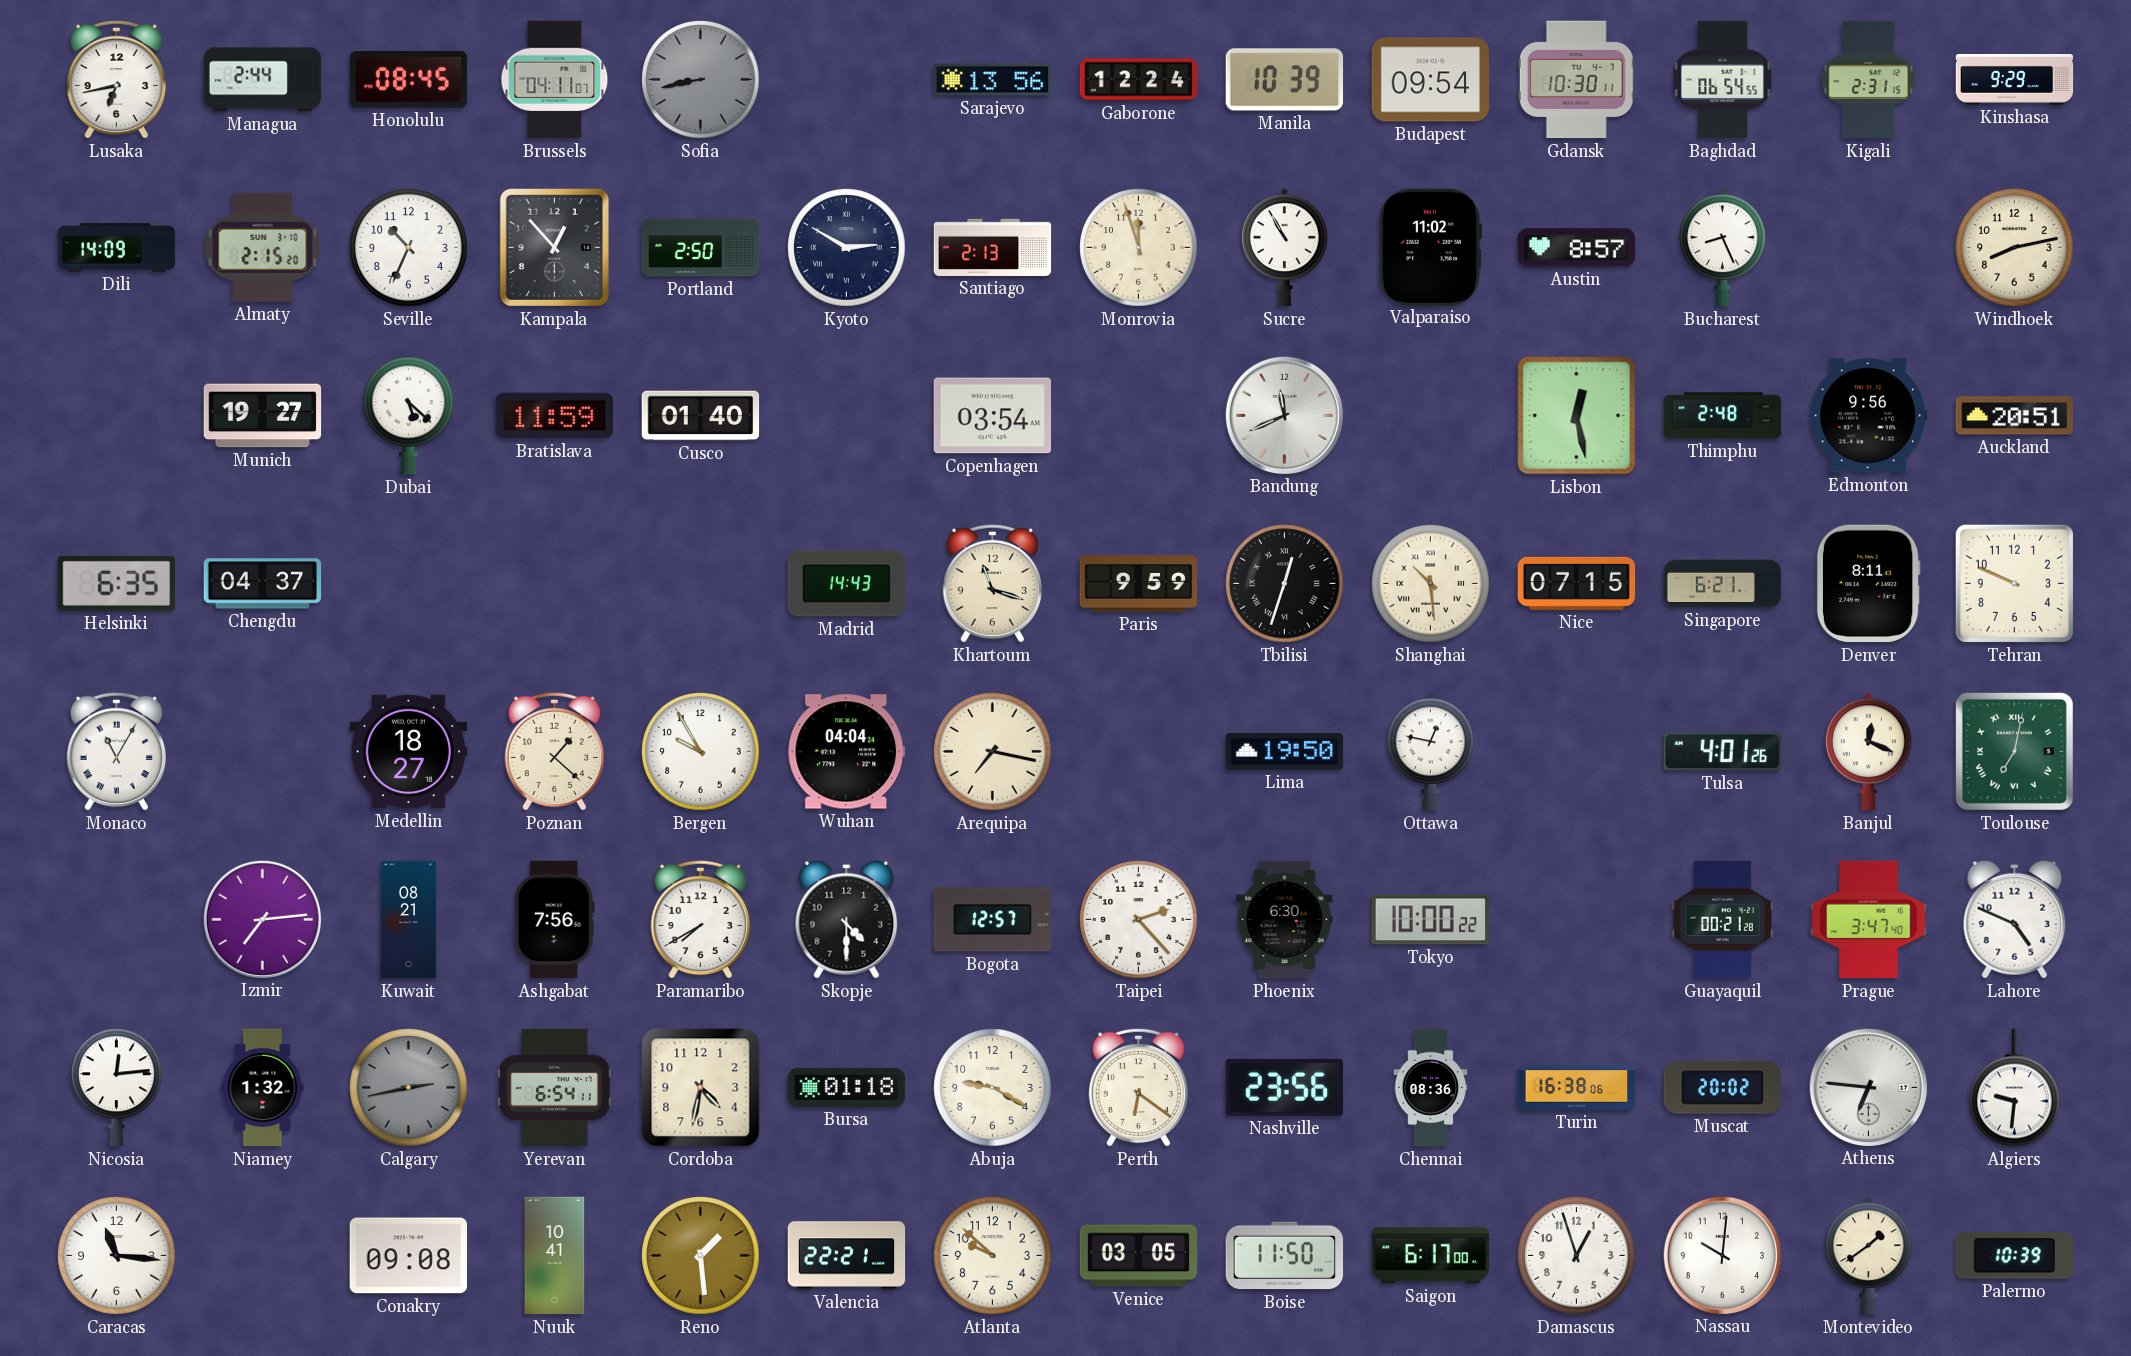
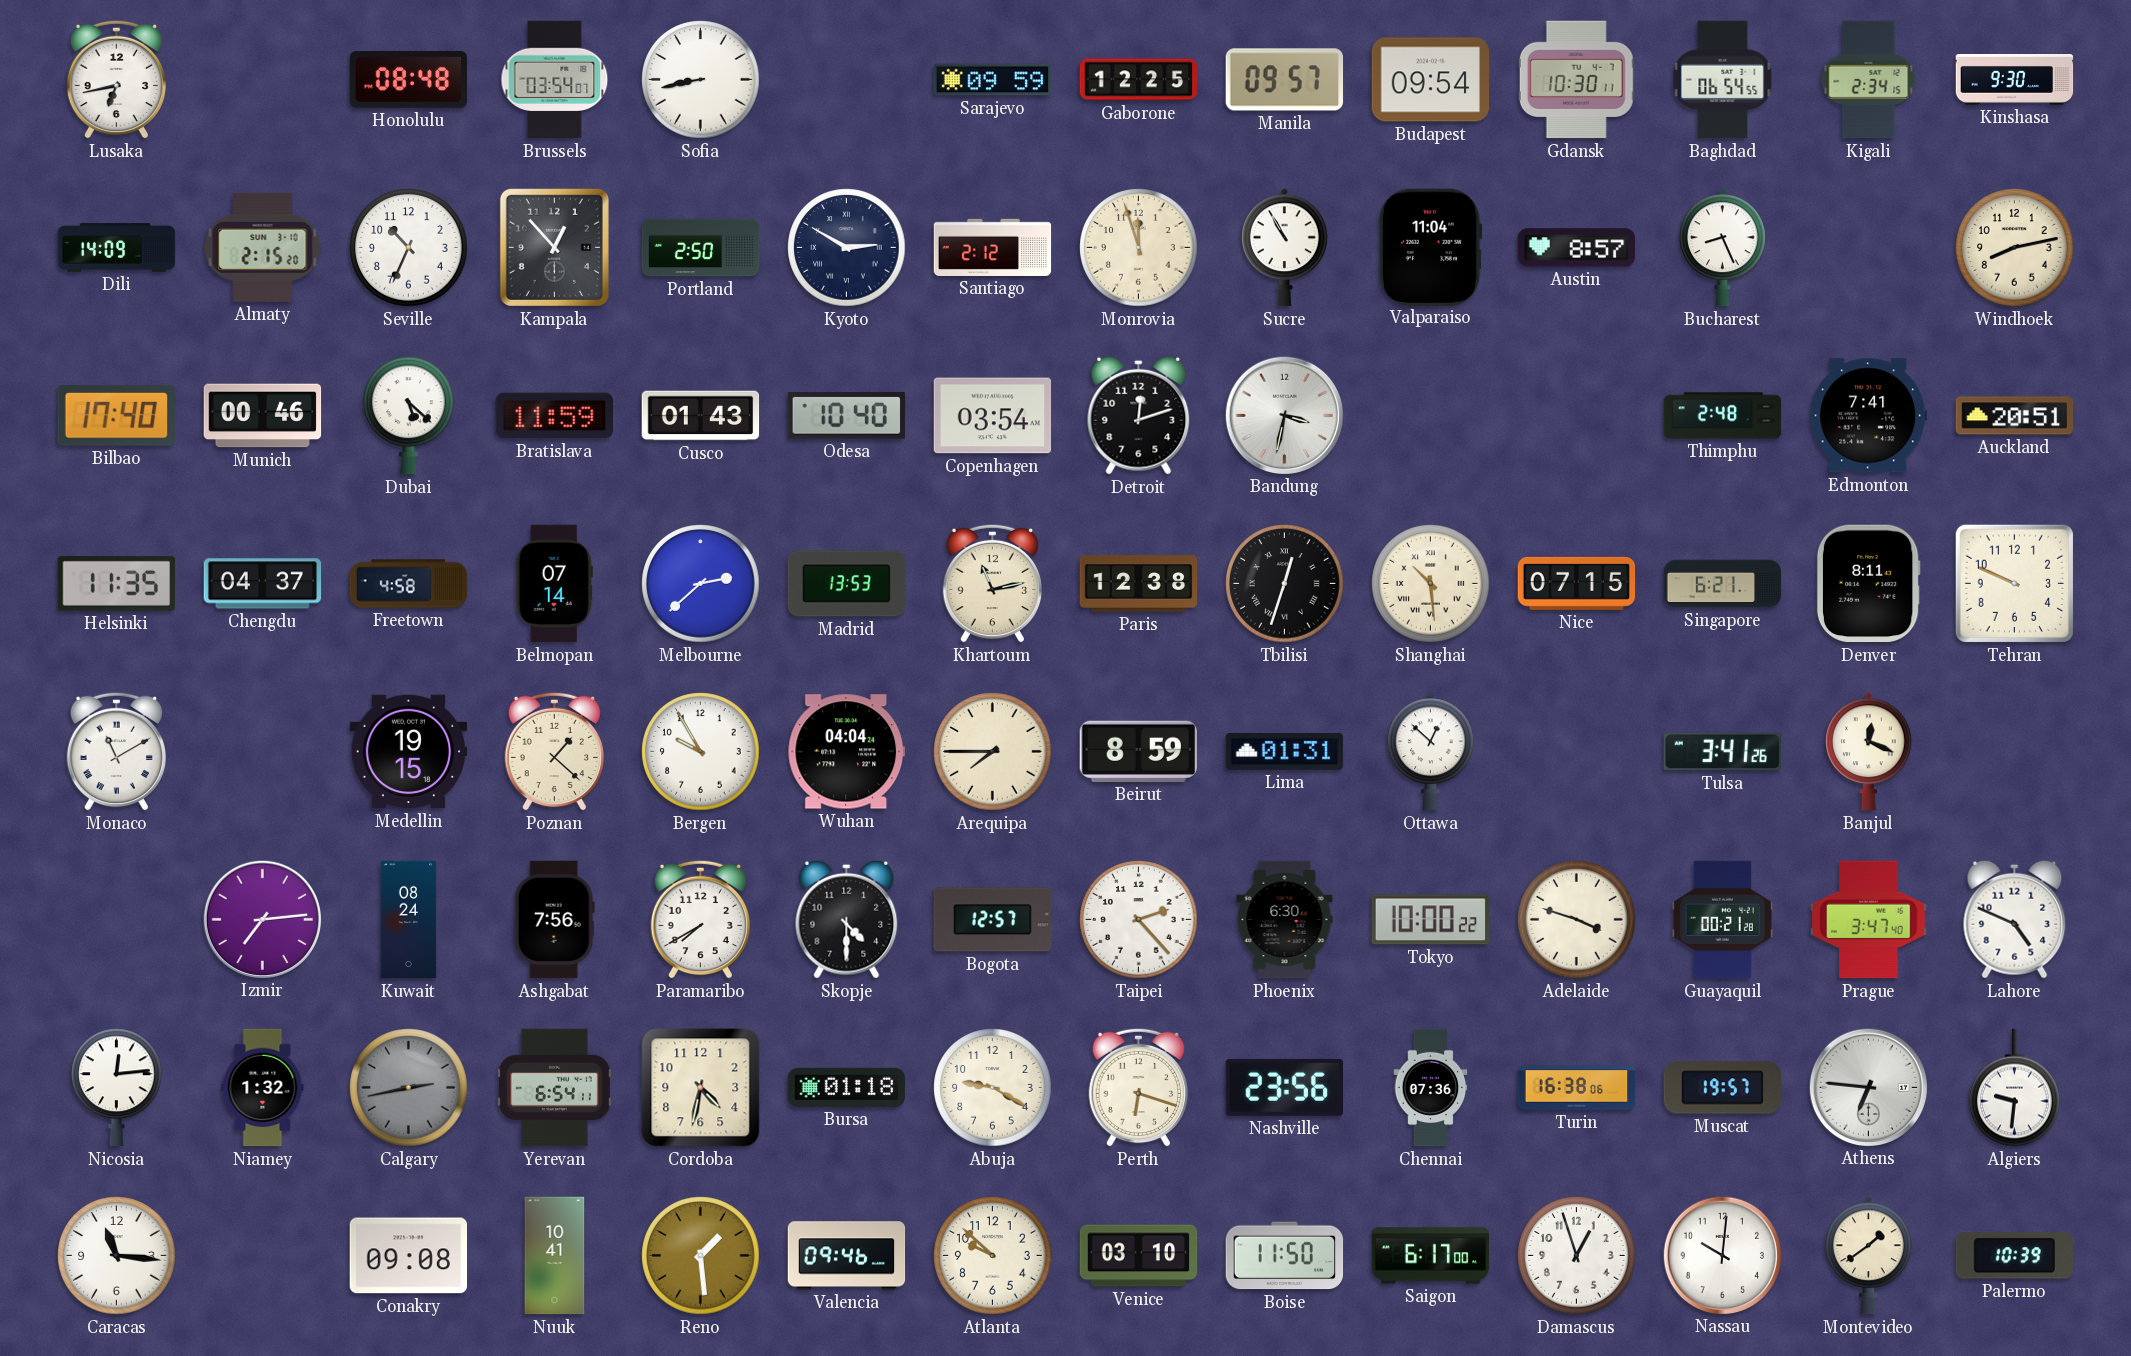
Managua: 2:44 -> none (263, 80)
Honolulu: 08:45 -> 08:48 (409, 79)
Brussels: 04:11 -> 03:54 (555, 80)
Sofia dial: grey -> white (701, 80)
Sarajevo: 13:56 -> 09:59 (993, 80)
Gaborone: 12:24 -> 12:25 (1139, 80)
Manila: 10:39 -> 09:57 (1285, 80)
Kigali: 2:31 -> 2:34 (1869, 80)
Kinshasa: 9:29 -> 9:30 (2015, 80)
Santiago: 2:13 -> 2:12 (993, 247)
Valparaiso: 11:02 -> 11:04 (1430, 247)
Bilbao: none -> 17:40 (116, 416)
Munich: 19:27 -> 00:46 (263, 416)
Cusco: 01:40 -> 01:43 (701, 416)
Odesa: none -> 10:40 (846, 416)
Detroit: none -> 12:12 (1139, 415)
Bandung: 11:41 -> 3:32 (1284, 415)
Lisbon: 12:28 -> none (1577, 416)
Edmonton: 9:56 -> 7:41 (1869, 416)
Helsinki: 6:35 -> 11:35 (116, 583)
Freetown: none -> 4:58 (409, 584)
Belmopan: none -> 07:14 (554, 584)
Melbourne: none -> 2:38 (701, 584)
Madrid: 14:43 -> 13:53 (847, 584)
Khartoum: 11:18 -> 11:13 (992, 583)
Paris: 9:59 -> 12:38 (1139, 584)
Monaco: 11:05 -> 11:10 (116, 751)
Medellin: 18:27 -> 19:15 (409, 752)
Arequipa: 7:17 -> 7:45 (993, 752)
Beirut: none -> 8:59 (1138, 751)
Lima: 19:50 -> 01:31 (1285, 751)
Ottawa: 12:47 -> 12:52 (1431, 752)
Tulsa: 4:01 -> 3:41 (1722, 752)
Toulouse: 7:02 -> none (2014, 751)
Kuwait: 08:21 -> 08:24 (409, 920)
Adelaide: none -> 3:48 (1577, 920)
Perth: 6:21 -> 6:18 (1138, 1087)
Chennai: 08:36 -> 07:36 (1431, 1088)
Muscat: 20:02 -> 19:57 (1723, 1088)
Valencia: 22:21 -> 09:46 (847, 1256)
Venice: 03:05 -> 03:10 (1139, 1256)
